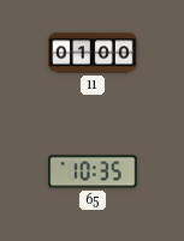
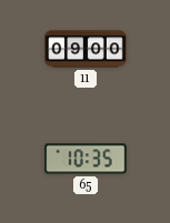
11: 01:00 -> 09:00 (86, 49)
